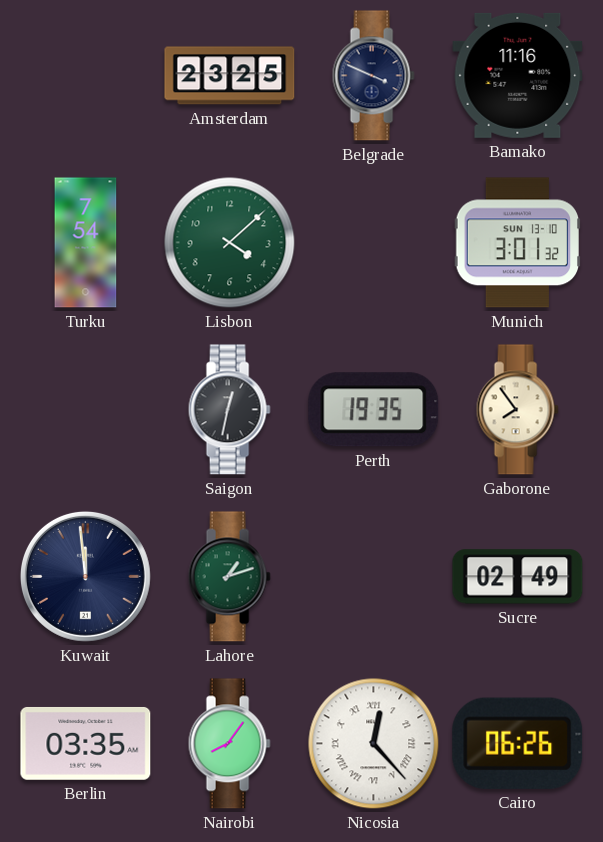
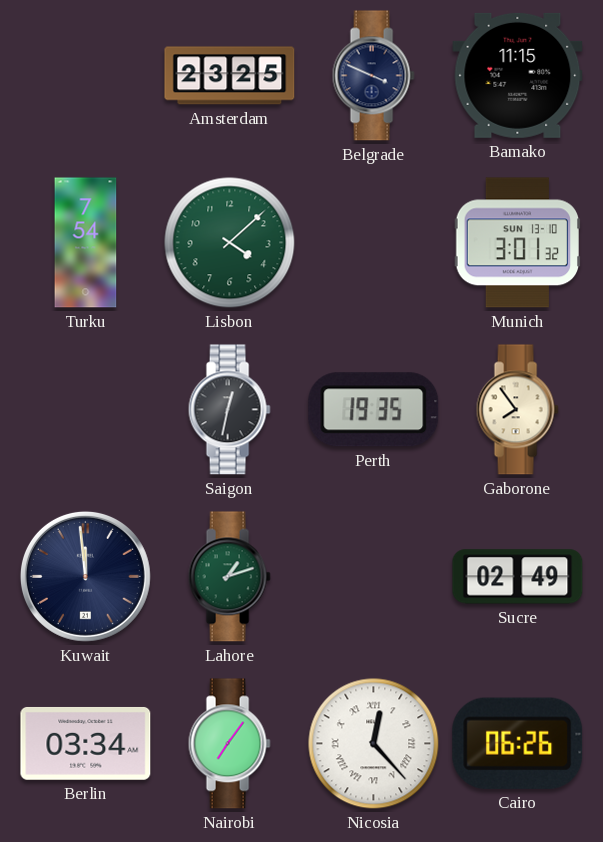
Bamako: 11:16 -> 11:15 (518, 75)
Berlin: 03:35 -> 03:34 (86, 743)
Nairobi: 8:06 -> 7:06 (229, 744)
